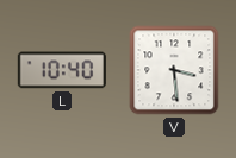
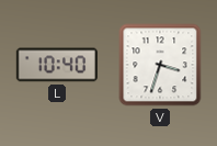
V: 3:29 -> 3:33 (160, 65)
